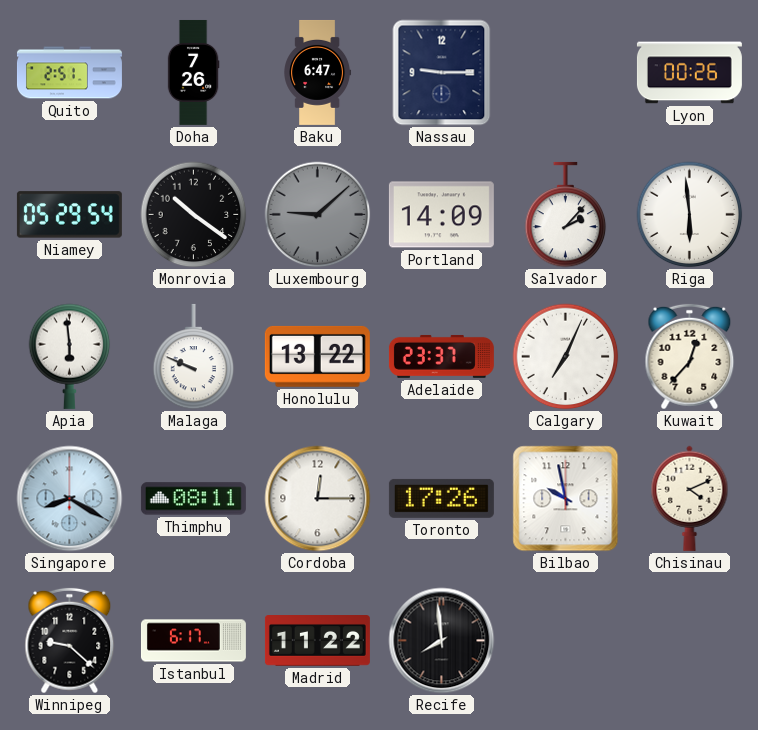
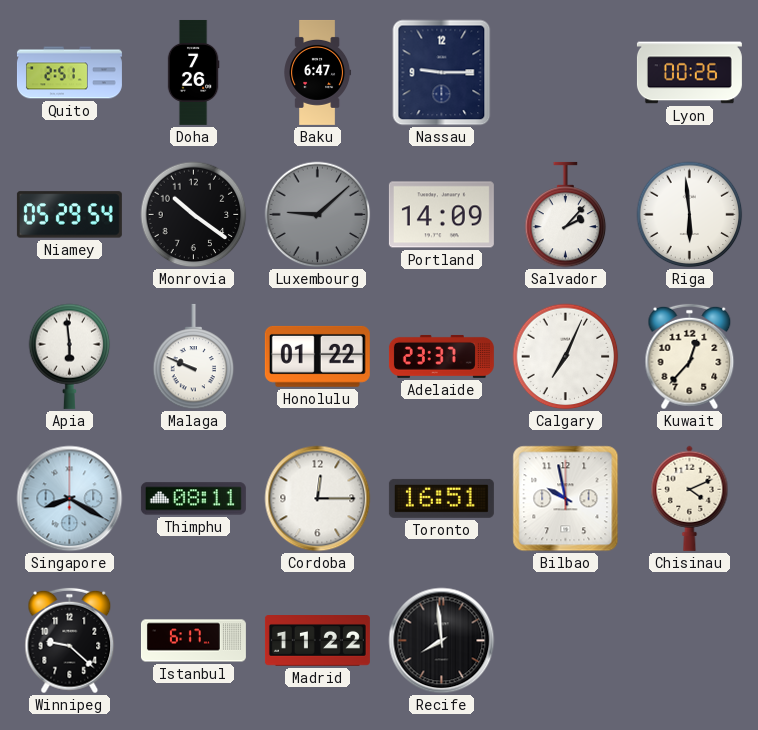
Honolulu: 13:22 -> 01:22 (317, 356)
Toronto: 17:26 -> 16:51 (441, 498)
